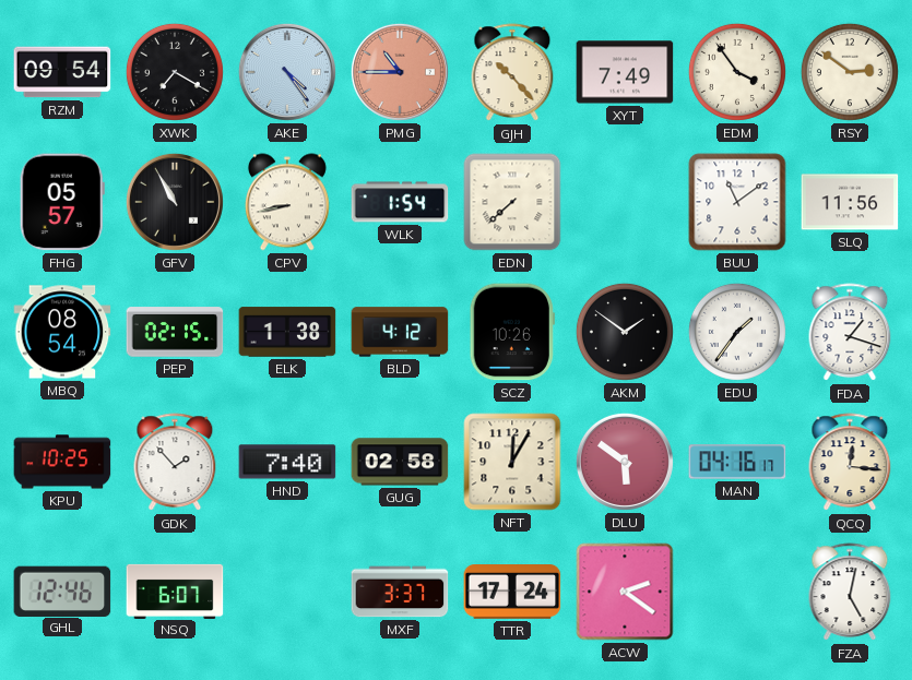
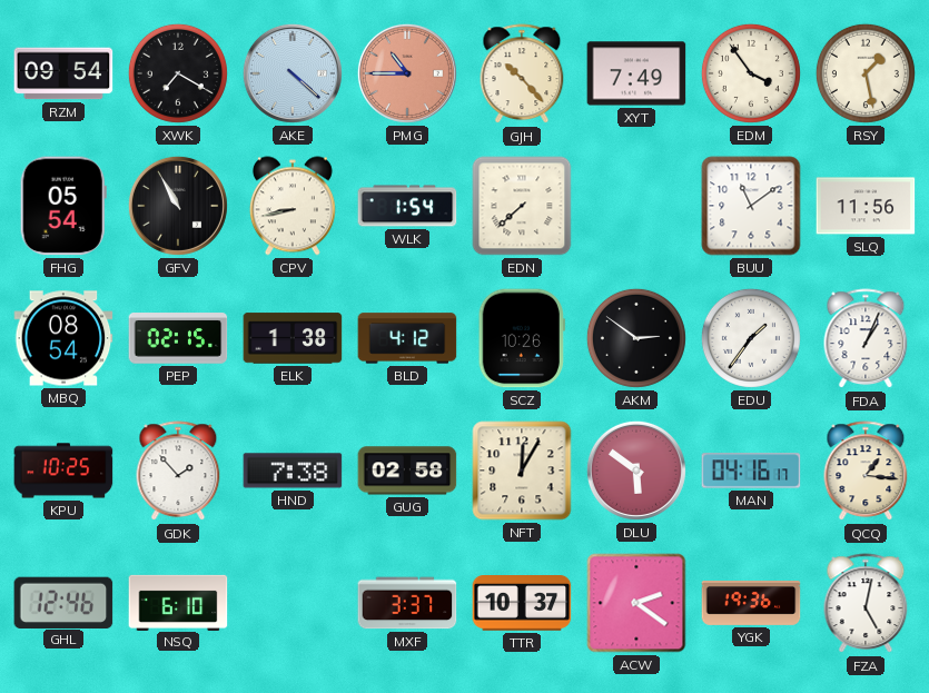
AKE: 4:24 -> 4:22 (293, 73)
RSY: 2:51 -> 1:28 (866, 73)
FHG: 05:57 -> 05:54 (63, 206)
AKM: 1:51 -> 2:51 (636, 338)
FDA: 1:18 -> 1:04 (866, 339)
HND: 7:40 -> 7:38 (293, 471)
QCQ: 12:16 -> 1:16 (866, 472)
NSQ: 6:07 -> 6:10 (178, 602)
TTR: 17:24 -> 10:37 (522, 604)
YGK: none -> 19:36 (751, 604)
